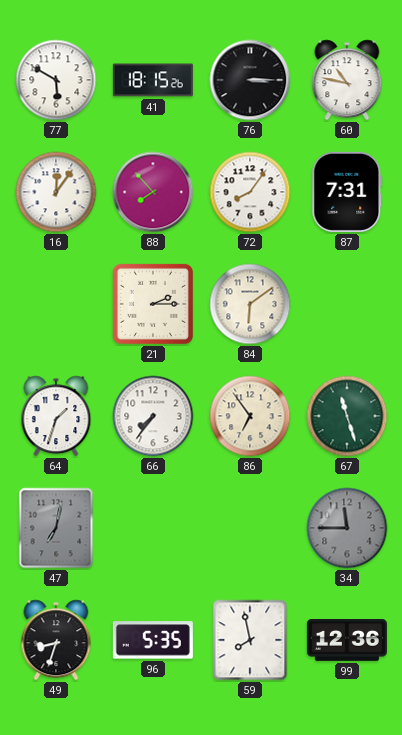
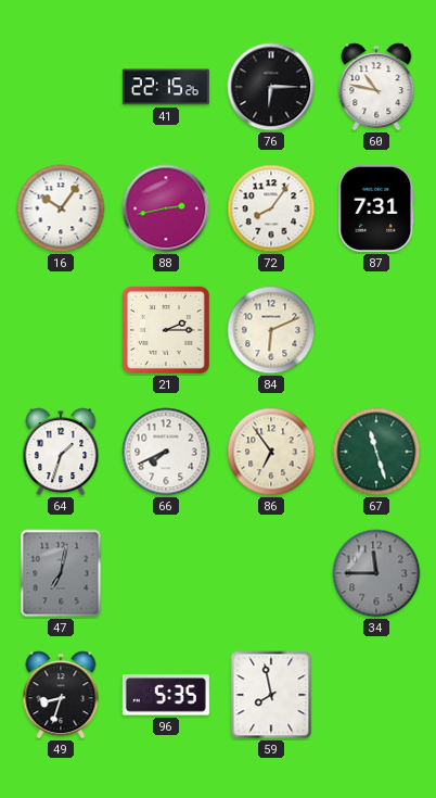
77: 5:50 -> none (56, 80)
41: 18:15 -> 22:15 (166, 87)
76: 3:15 -> 6:15 (271, 87)
16: 12:06 -> 10:06 (61, 208)
88: 7:53 -> 2:43 (166, 208)
84: 6:09 -> 6:11 (271, 330)
66: 7:36 -> 7:41 (166, 452)
99: 12:36 -> none (347, 641)
